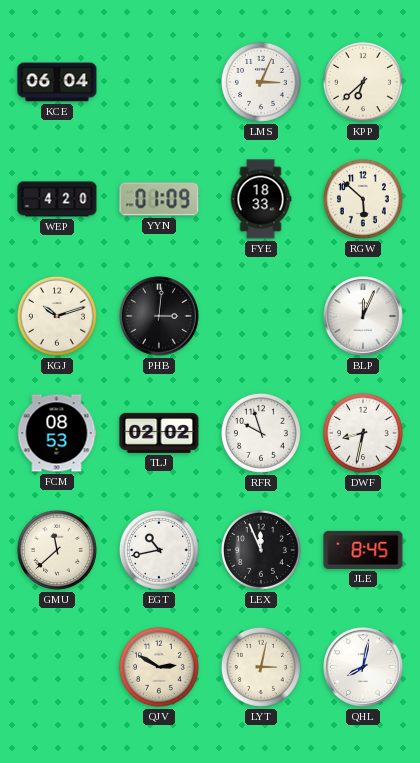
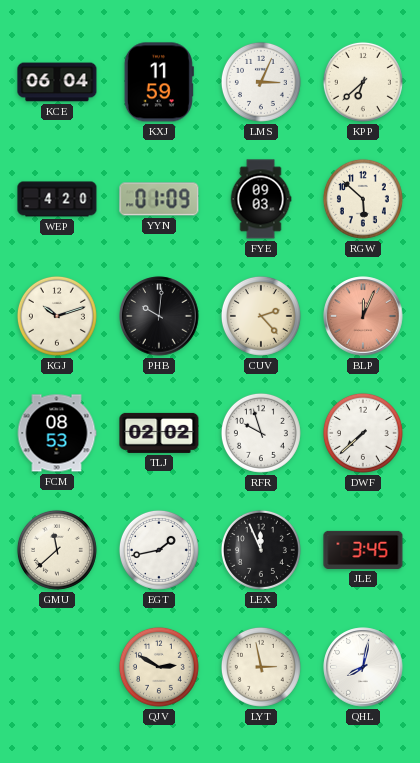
KXJ: none -> 11:59 (159, 82)
FYE: 18:33 -> 09:03 (261, 199)
PHB: 3:01 -> 10:01 (159, 316)
CUV: none -> 2:23 (261, 316)
BLP dial: white -> salmon (363, 316)
DWF: 8:32 -> 7:38 (363, 433)
EGT: 10:43 -> 1:43 (159, 550)
JLE: 8:45 -> 3:45 (363, 550)
LYT: 3:02 -> 2:58 (261, 667)
